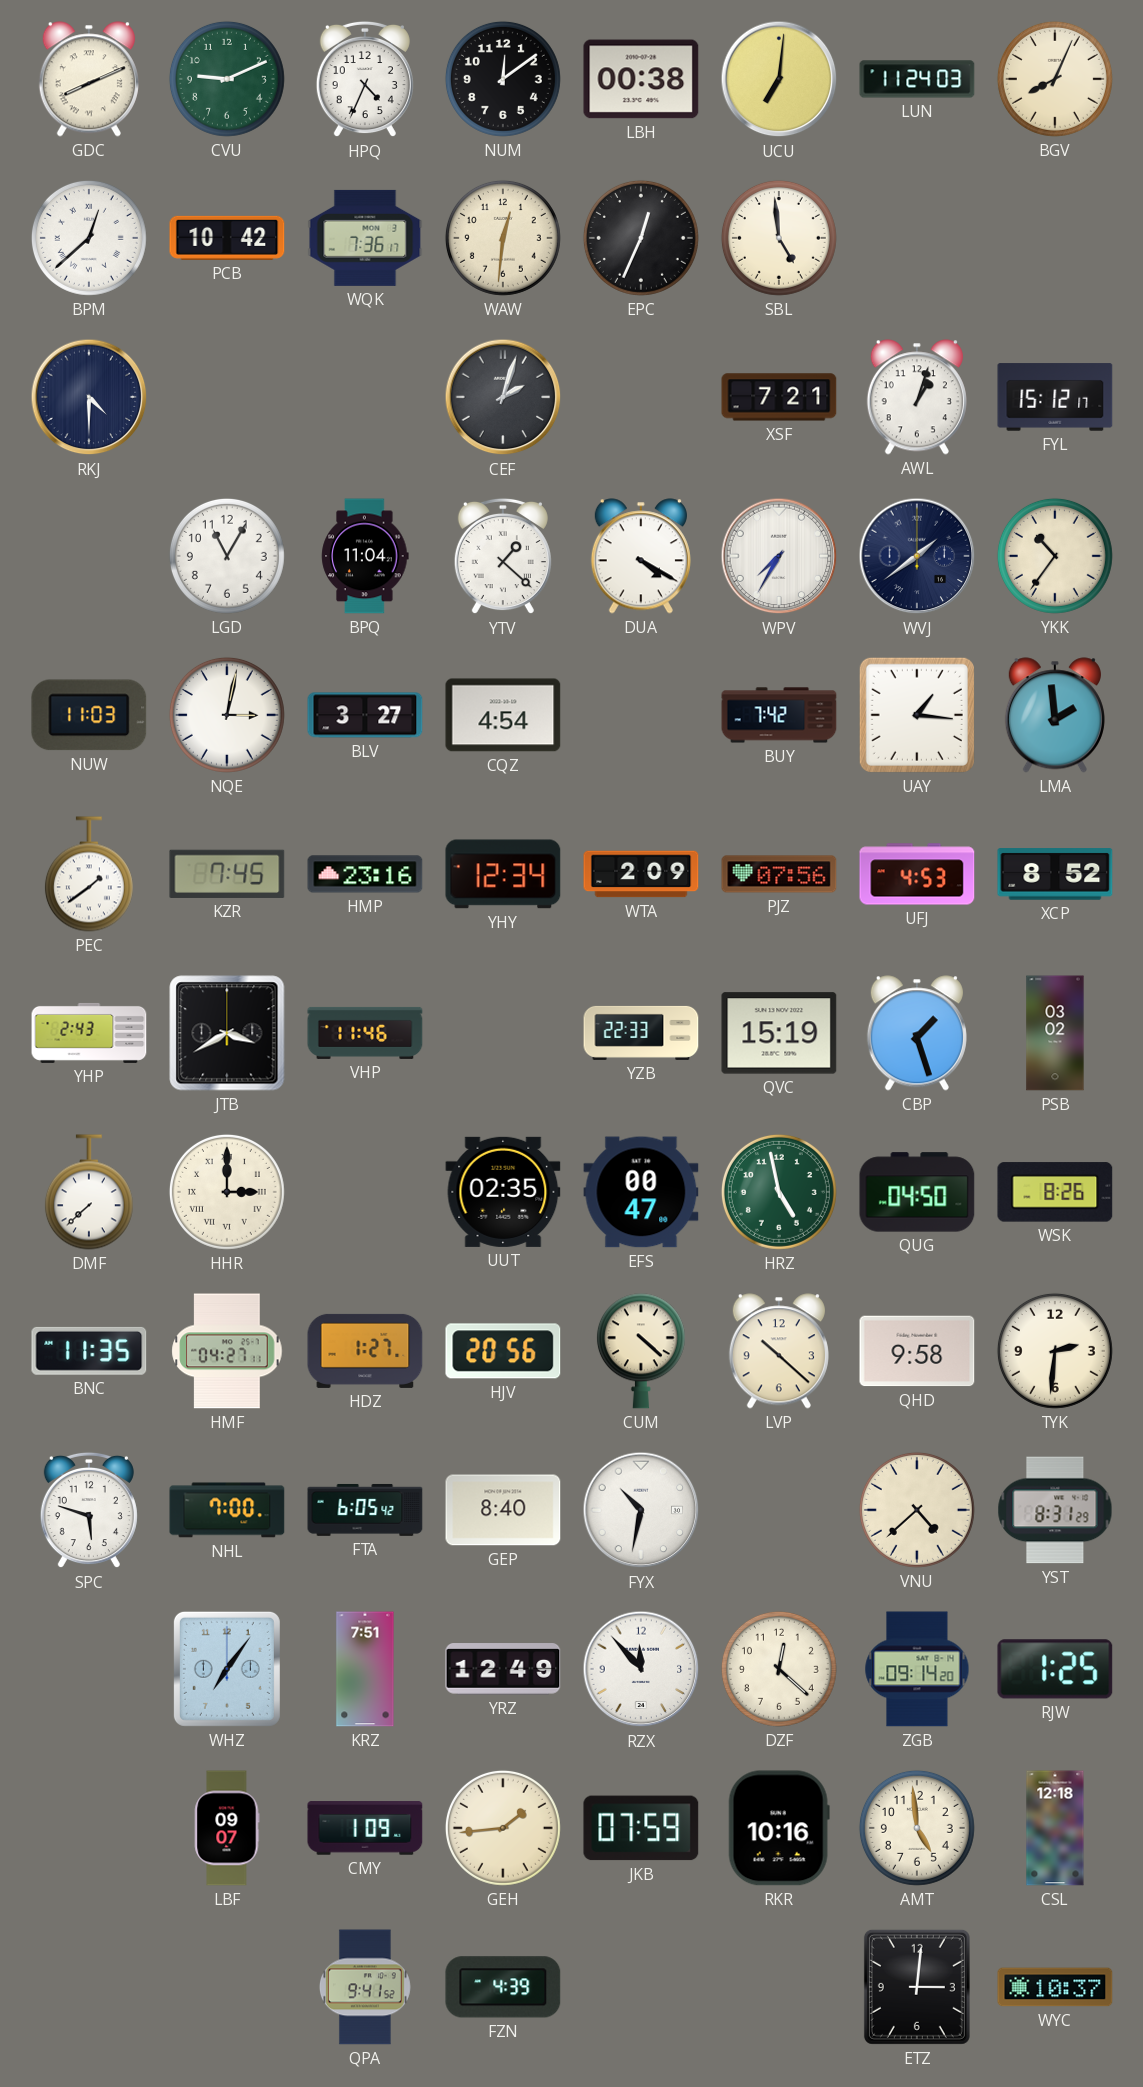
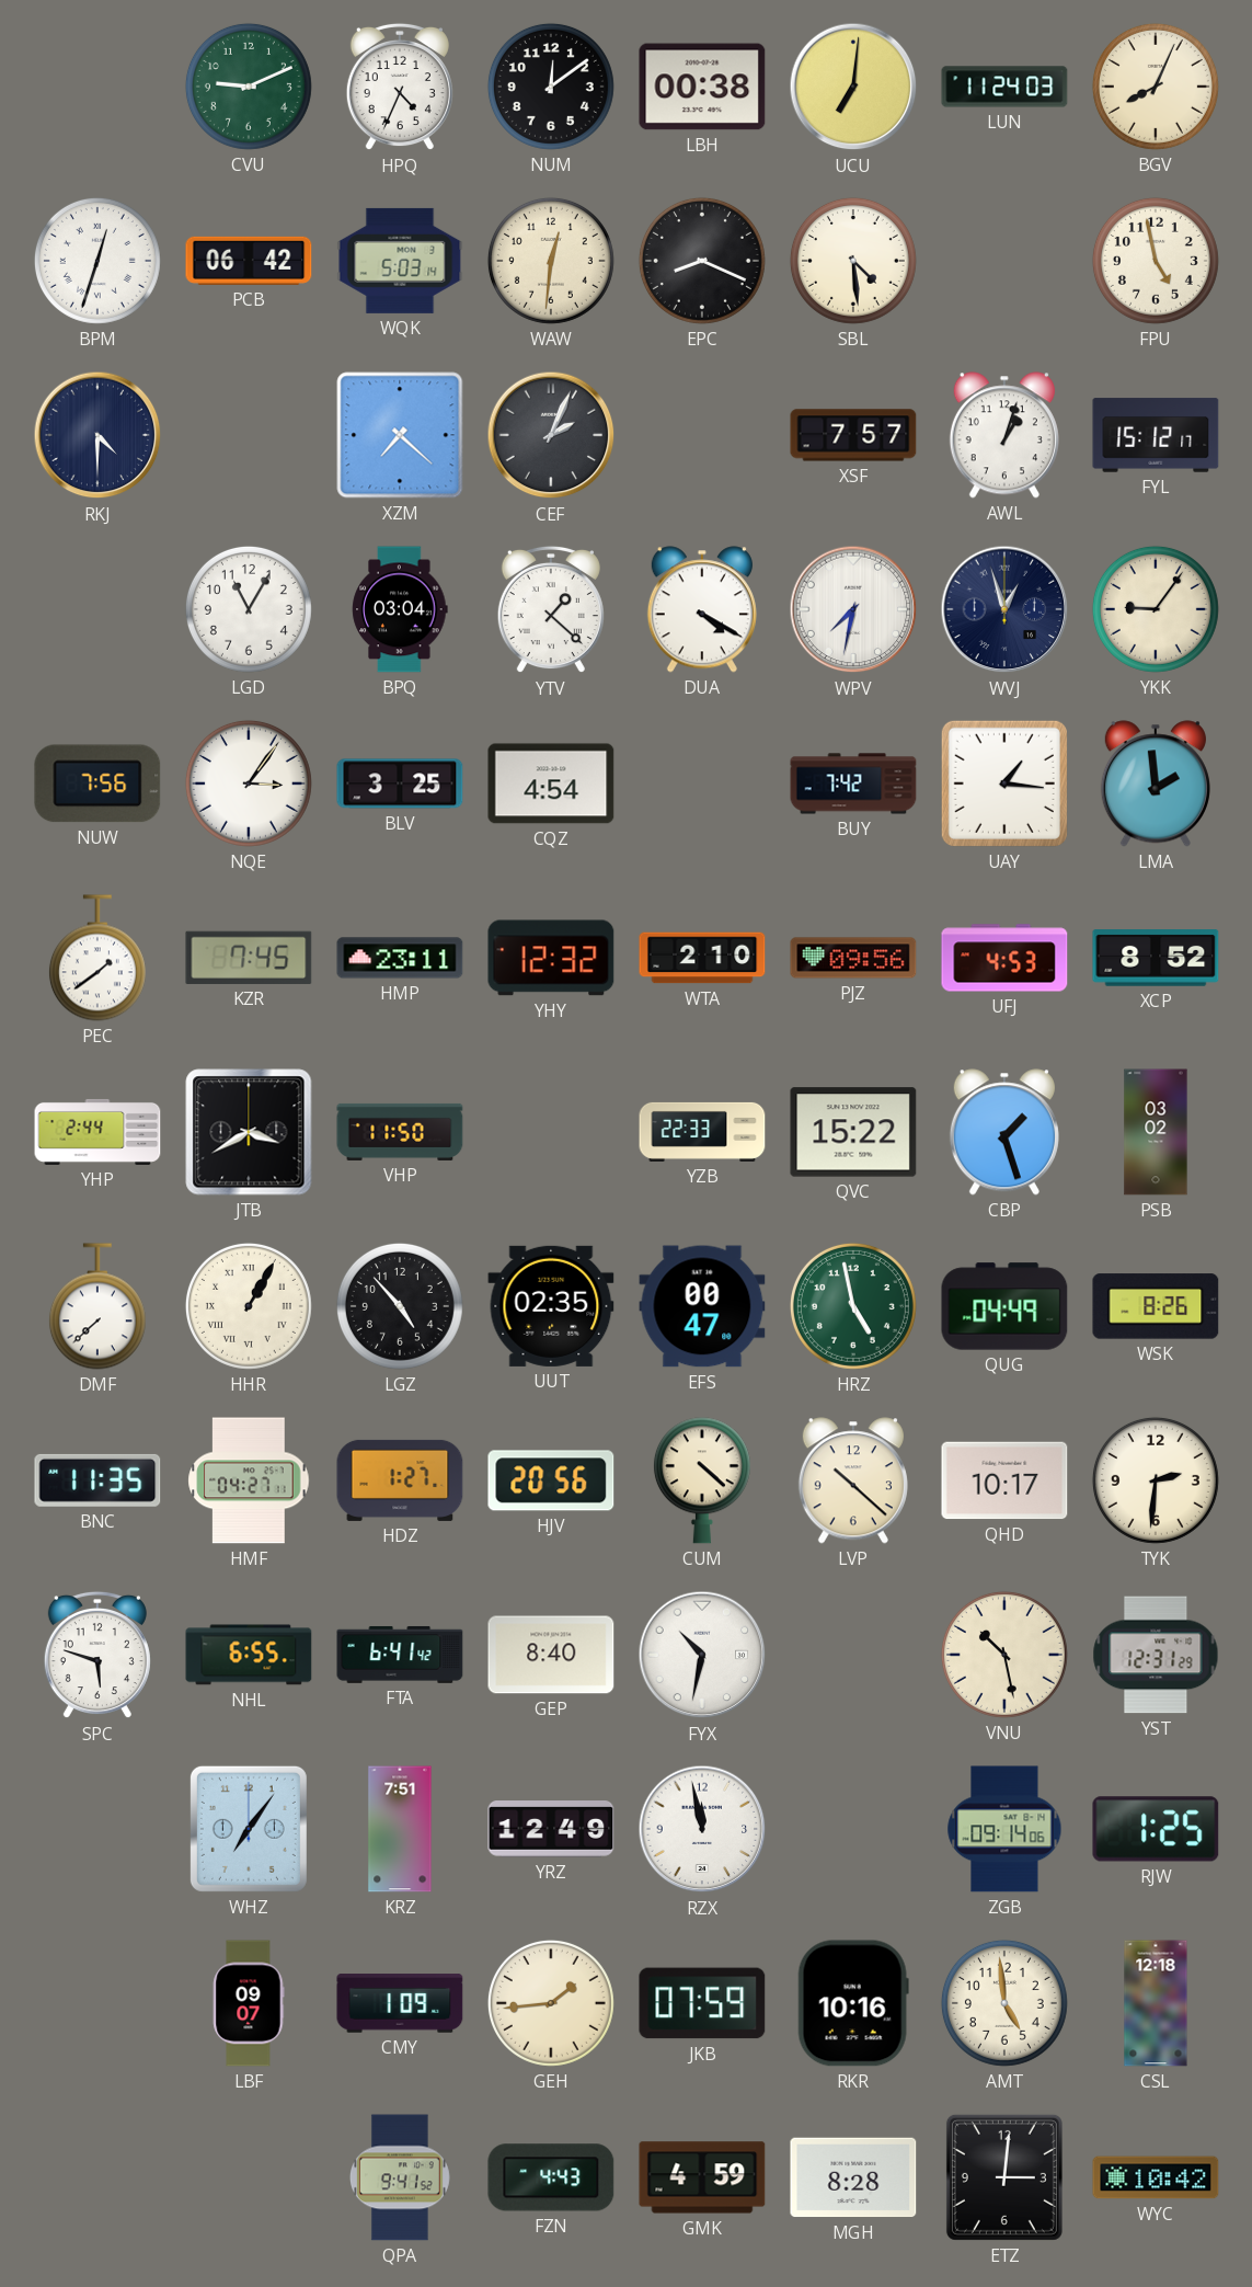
GDC: 8:11 -> none (89, 79)
BPM: 12:38 -> 12:33 (97, 261)
PCB: 10:42 -> 06:42 (249, 261)
WQK: 7:36 -> 5:03 (400, 261)
EPC: 12:34 -> 8:19 (702, 261)
SBL: 4:59 -> 4:29 (853, 261)
FPU: none -> 4:58 (1156, 261)
XZM: none -> 7:22 (400, 435)
CEF: 2:03 -> 2:04 (551, 435)
XSF: 7:21 -> 7:57 (853, 435)
BPQ: 11:04 -> 03:04 (400, 609)
WPV: 7:35 -> 7:32 (853, 609)
WVJ: 1:39 -> 12:57 (1004, 609)
YKK: 10:36 -> 9:06 (1156, 609)
NUW: 11:03 -> 7:56 (97, 784)
NQE: 3:02 -> 3:06 (249, 784)
BLV: 3:27 -> 3:25 (400, 784)
HMP: 23:16 -> 23:11 (400, 958)
YHY: 12:34 -> 12:32 (551, 958)
WTA: 2:09 -> 2:10 (702, 958)
PJZ: 07:56 -> 09:56 (853, 958)
YHP: 2:43 -> 2:44 (97, 1132)
VHP: 11:46 -> 11:50 (400, 1132)
QVC: 15:19 -> 15:22 (853, 1132)
HHR: 3:00 -> 1:05 (249, 1306)
LGZ: none -> 4:53 (400, 1306)
QUG: 04:50 -> 04:49 (1004, 1306)
QHD: 9:58 -> 10:17 (1004, 1480)
NHL: 7:00 -> 6:55 (249, 1655)
FTA: 6:05 -> 6:41 (400, 1655)
VNU: 4:38 -> 10:28 (1004, 1655)
YST: 8:31 -> 12:31 (1156, 1655)
RZX: 11:53 -> 11:58 (702, 1829)
DZF: 12:22 -> none (779, 1669)
ZGB: 09:14:20 -> 09:14:06 (1004, 1829)
FZN: 4:39 -> 4:43 (551, 2177)
GMK: none -> 4:59 (702, 2177)
MGH: none -> 8:28 (853, 2177)
WYC: 10:37 -> 10:42 (1156, 2177)
